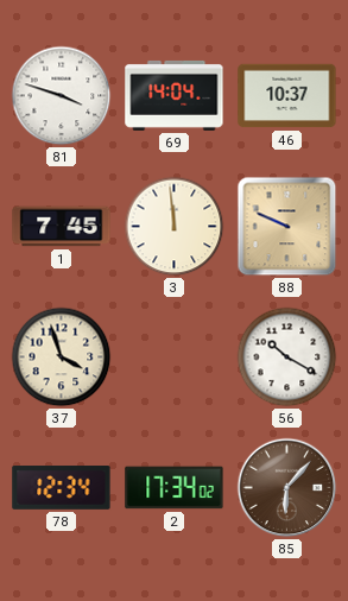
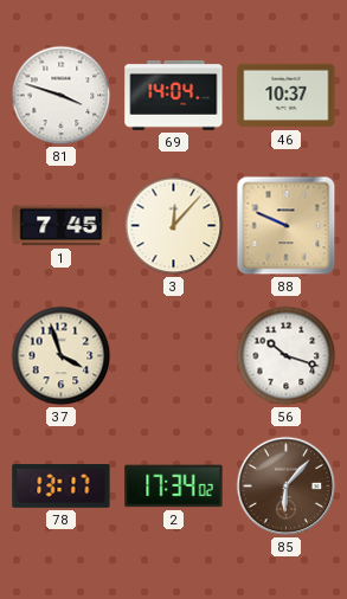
3: 11:59 -> 12:07 (174, 226)
56: 10:20 -> 10:18 (287, 356)
78: 12:34 -> 13:17 (62, 487)
